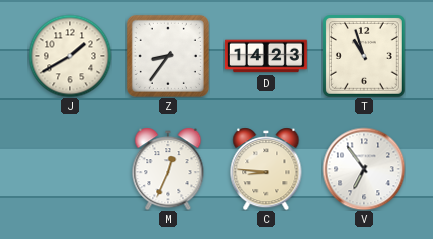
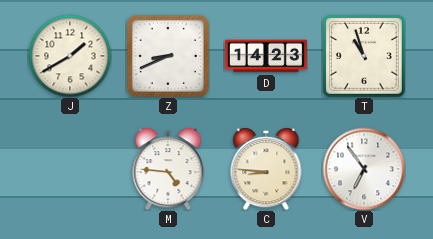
Z: 8:36 -> 8:41 (168, 56)
M: 12:34 -> 4:46 (168, 169)
